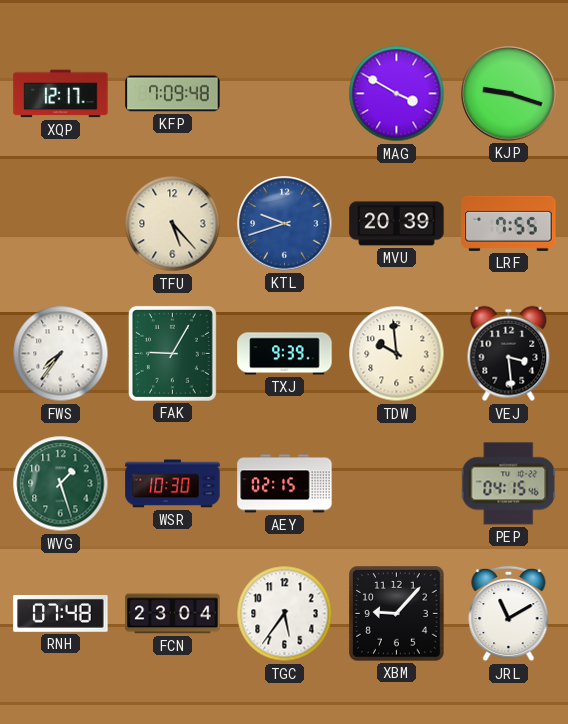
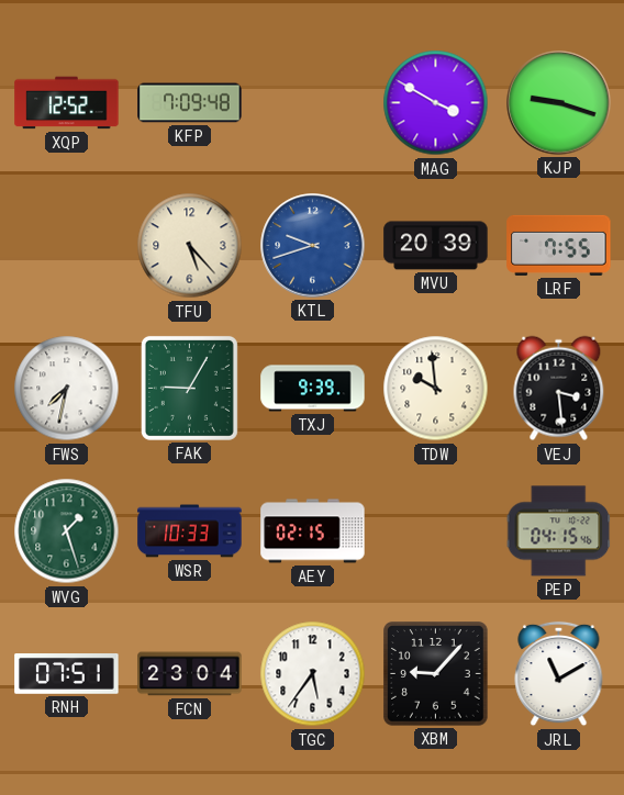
XQP: 12:17 -> 12:52 (67, 103)
FWS: 7:36 -> 7:32 (67, 389)
WSR: 10:30 -> 10:33 (190, 531)
RNH: 07:48 -> 07:51 (67, 674)
